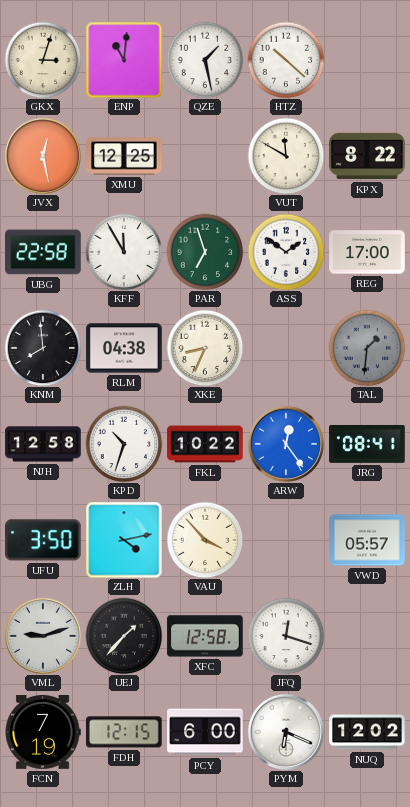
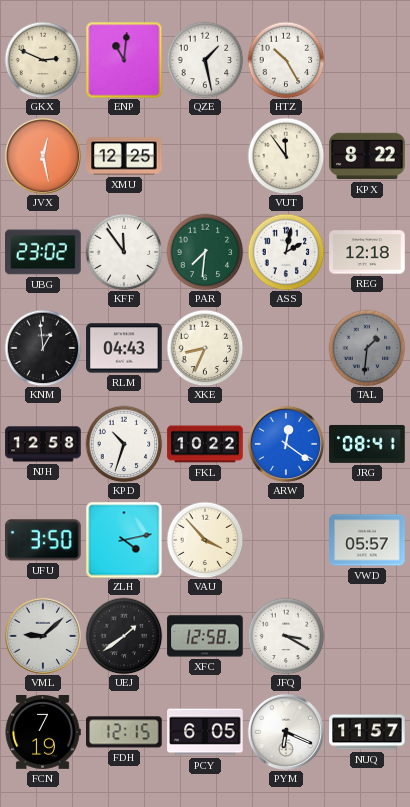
GKX: 3:03 -> 2:49 (43, 60)
HTZ: 10:22 -> 10:25 (286, 60)
VUT: 11:50 -> 11:54 (286, 156)
UBG: 22:58 -> 23:02 (43, 252)
KFF: 11:55 -> 11:54 (124, 252)
PAR: 6:57 -> 7:31 (205, 252)
ASS: 1:51 -> 2:02 (286, 252)
REG: 17:00 -> 12:18 (367, 252)
KNM: 7:59 -> 12:59 (43, 348)
RLM: 04:38 -> 04:43 (124, 348)
ARW: 12:24 -> 12:21 (286, 444)
VML: 9:12 -> 9:08 (43, 636)
UEJ: 1:37 -> 1:39 (124, 636)
JFQ: 12:18 -> 3:20 (286, 636)
PCY: 6:00 -> 6:05 (205, 732)
NUQ: 12:02 -> 11:57 (367, 732)
